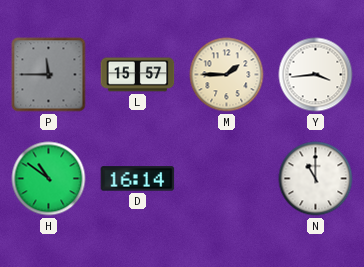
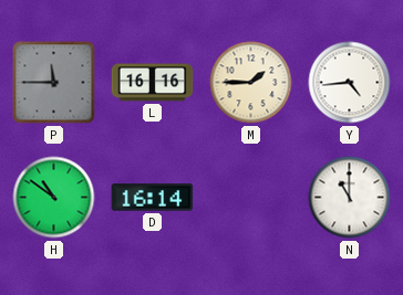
L: 15:57 -> 16:16 (153, 83)
Y: 3:44 -> 4:44 (350, 83)
